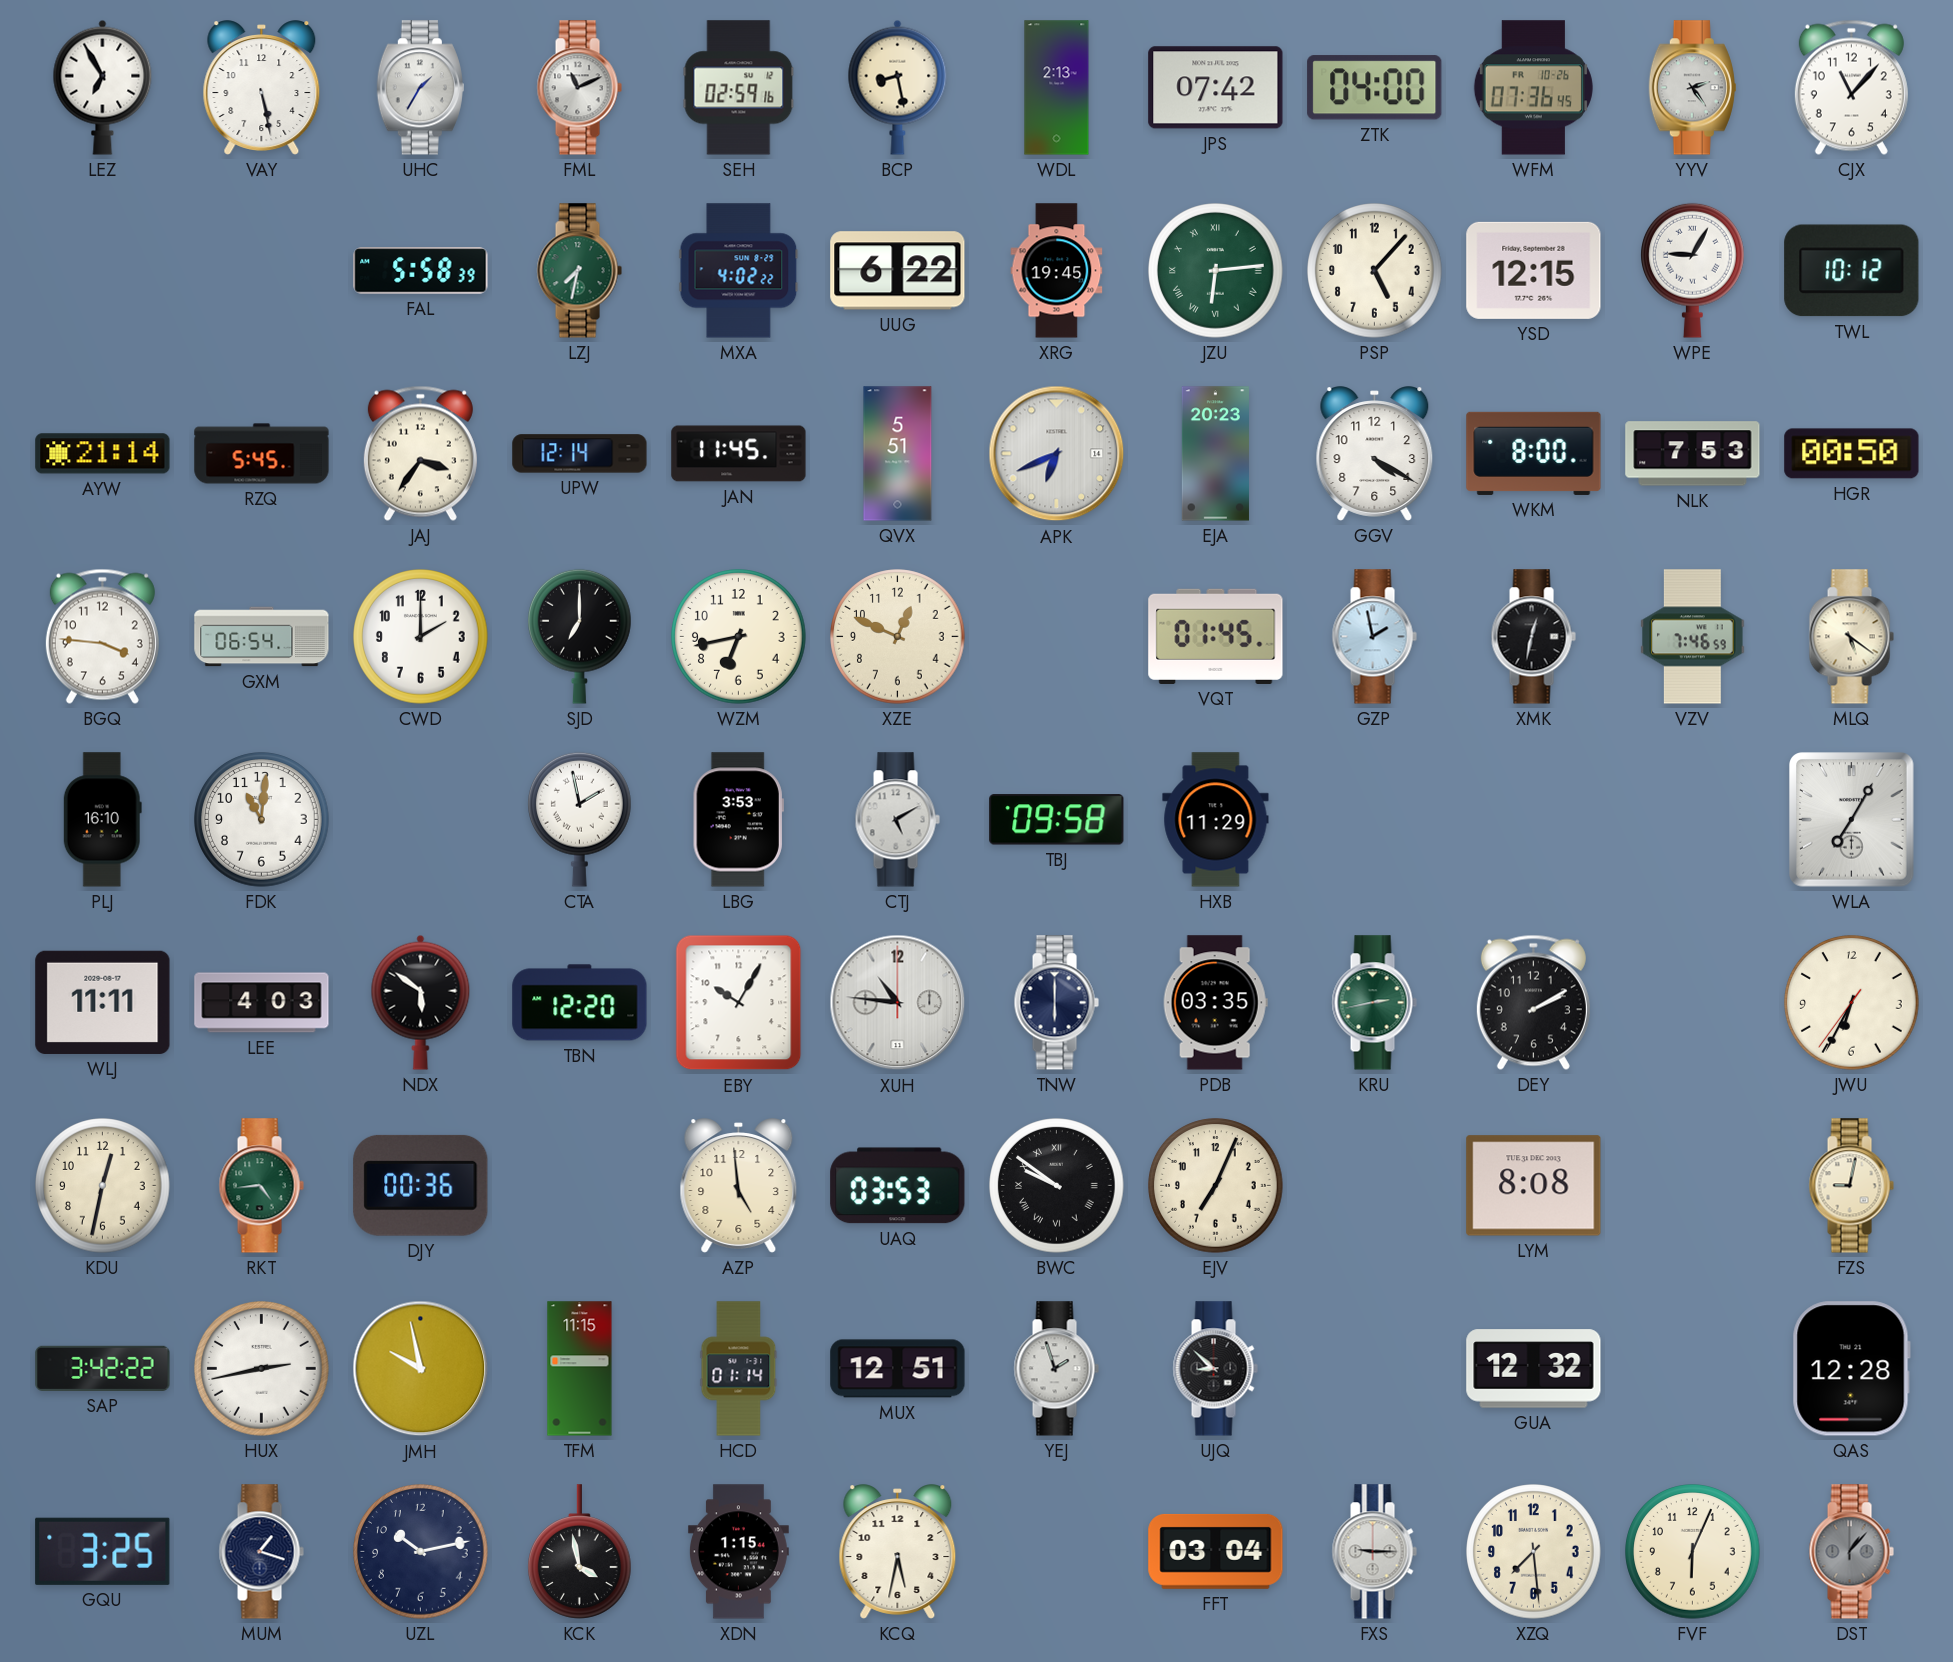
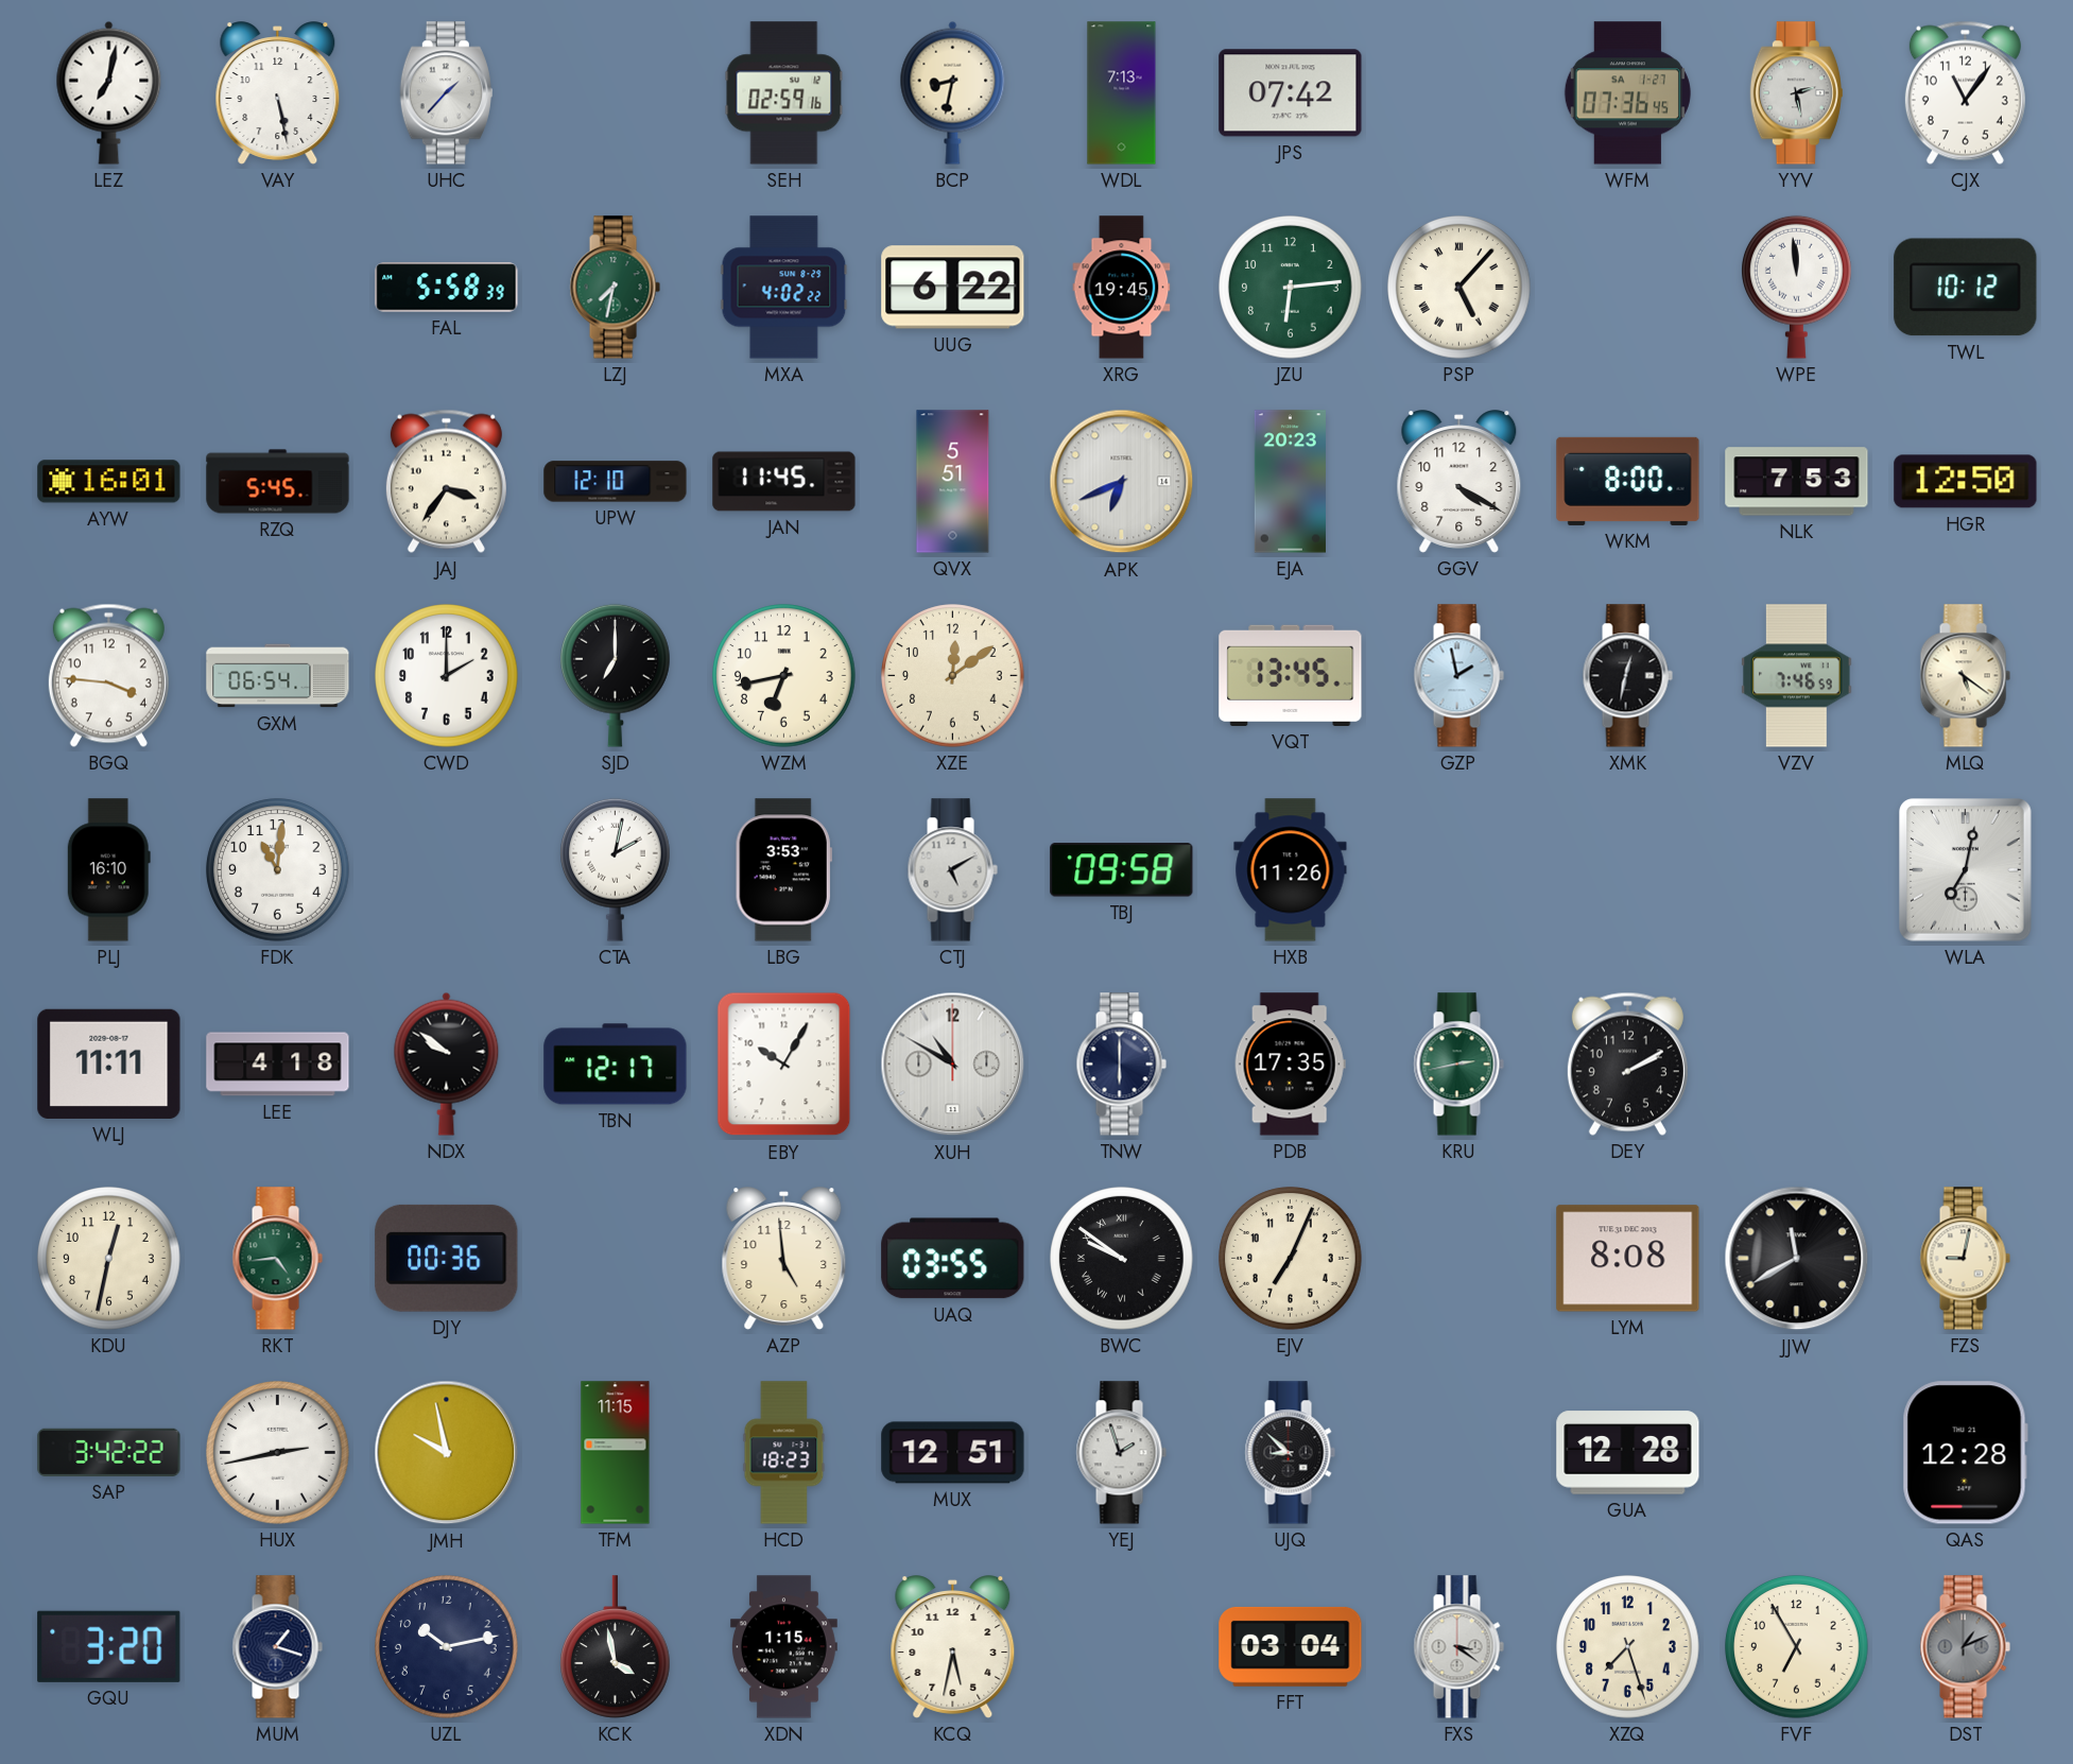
LEZ: 6:55 -> 7:02 (109, 92)
UHC: 1:35 -> 1:37 (446, 93)
FML: 11:11 -> none (579, 88)
BCP: 8:28 -> 8:32 (953, 92)
WDL: 2:13 -> 7:13 (1122, 93)
ZTK: 04:00 -> none (1375, 88)
WFM date: FR 10-26 -> SA 1-27 (1627, 93)
YYV: 2:24 -> 2:28 (1796, 93)
CJX: 11:07 -> 11:06 (1965, 92)
JZU numerals: Roman -> Arabic (1291, 288)
PSP numerals: Arabic -> Roman (1459, 288)
YSD: 12:15 -> none (1534, 270)
WPE: 9:05 -> 11:59 (1797, 287)
AYW: 21:14 -> 16:01 (109, 482)
UPW: 12:14 -> 12:10 (616, 482)
HGR: 00:50 -> 12:50 (1966, 482)
XZE: 12:49 -> 12:09 (953, 676)
VQT: 01:45 -> 13:45 (1291, 675)
CTA: 1:58 -> 2:02 (616, 869)
HXB: 11:29 -> 11:26 (1291, 870)
WLA: 7:05 -> 7:02 (1966, 870)
LEE: 4:03 -> 4:18 (278, 1065)
NDX: 5:51 -> 9:51 (447, 1063)
TBN: 12:20 -> 12:17 (616, 1065)
XUH: 10:46 -> 10:50 (953, 1065)
PDB: 03:35 -> 17:35 (1290, 1065)
JWU: 6:34 -> none (1852, 1003)
UAQ: 03:53 -> 03:55 (953, 1259)
JJW: none -> 11:40 (1797, 1259)
HCD: 01:14 -> 18:23 (784, 1453)
GUA: 12:32 -> 12:28 (1628, 1453)
GQU: 3:25 -> 3:20 (109, 1646)
FXS: 9:15 -> 3:21 (1458, 1647)
XZQ: 7:29 -> 7:27 (1628, 1647)
FVF: 6:04 -> 6:55 (1797, 1647)
DST: 1:07 -> 1:11 (1965, 1647)
